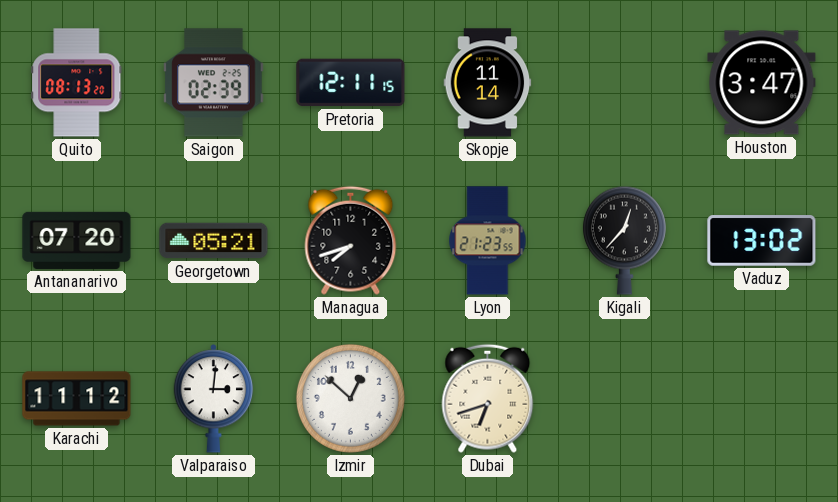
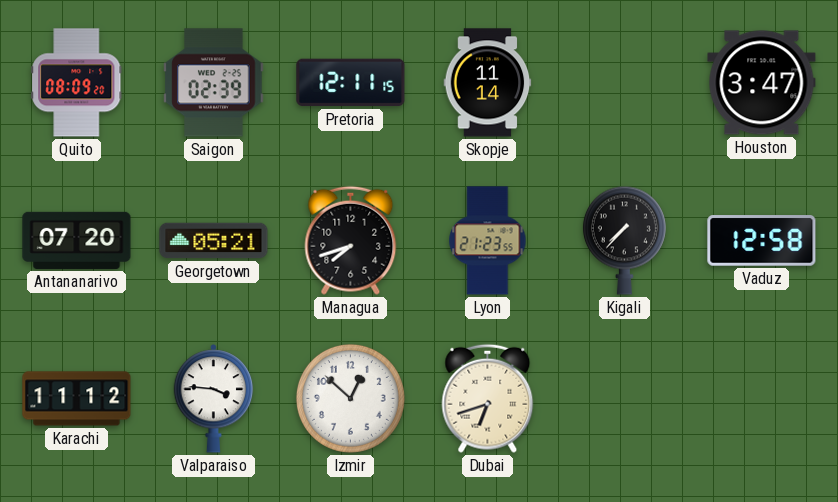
Quito: 08:13 -> 08:09 (77, 83)
Kigali: 12:37 -> 7:37 (624, 240)
Vaduz: 13:02 -> 12:58 (762, 241)
Valparaiso: 3:01 -> 3:46 (214, 399)
